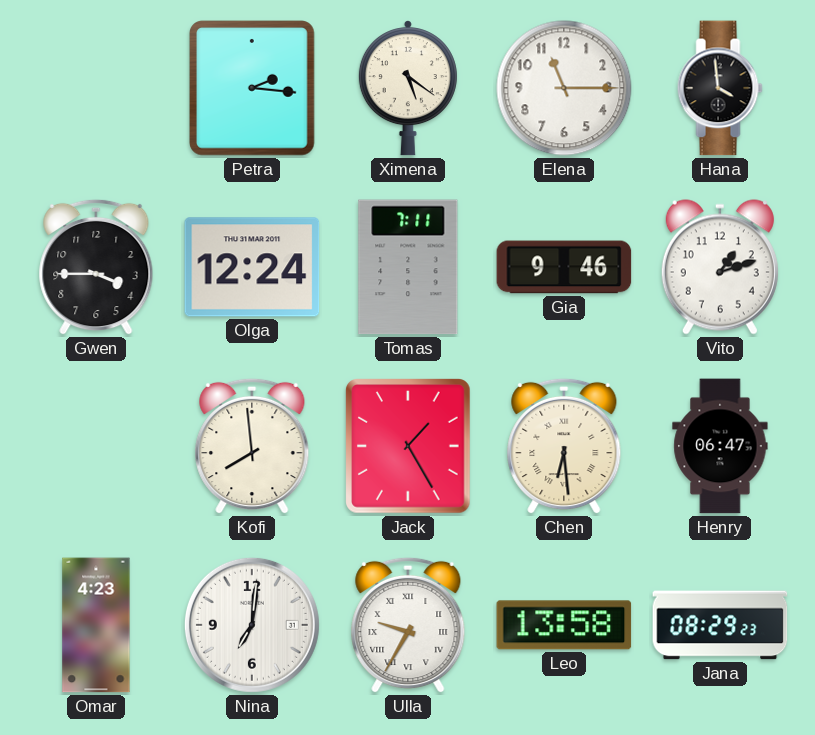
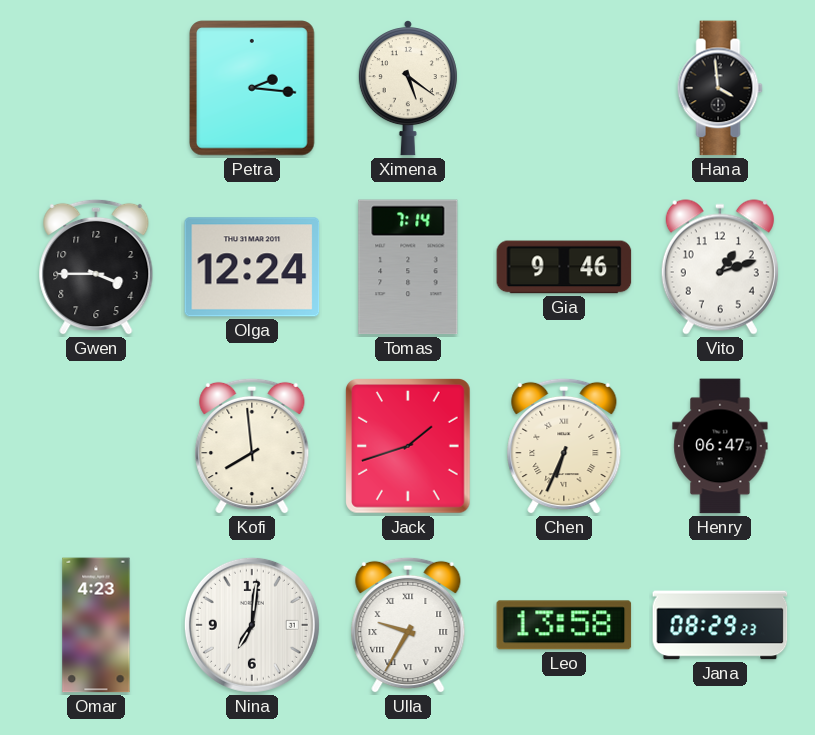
Elena: 11:15 -> none (564, 88)
Tomas: 7:11 -> 7:14 (408, 267)
Jack: 1:25 -> 1:42 (409, 446)
Chen: 6:29 -> 6:34 (564, 446)
